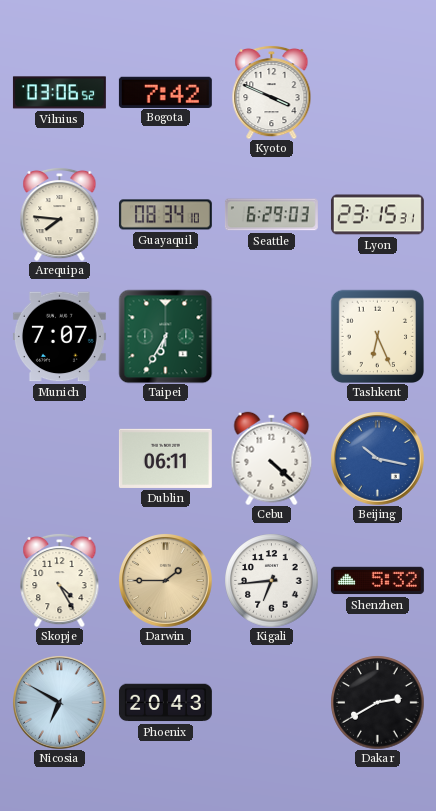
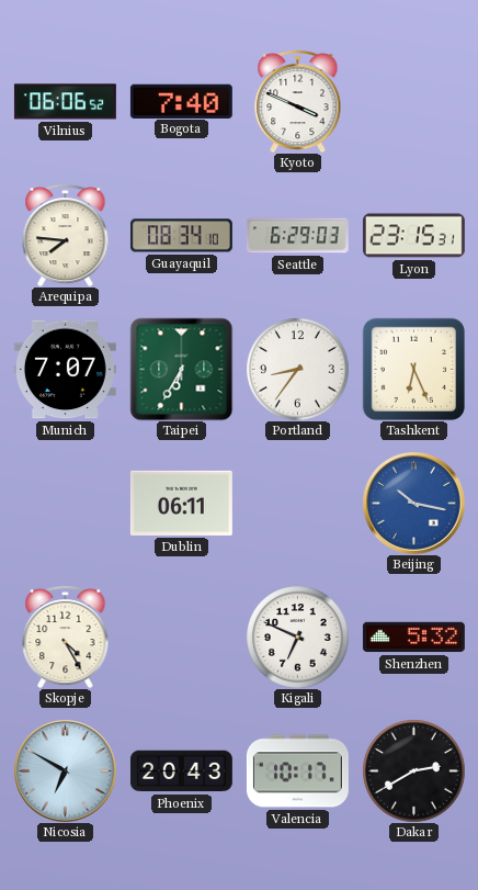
Vilnius: 03:06 -> 06:06 (65, 102)
Bogota: 7:42 -> 7:40 (181, 101)
Portland: none -> 8:36 (297, 369)
Cebu: 4:22 -> none (272, 458)
Darwin: 1:45 -> none (166, 581)
Kigali: 6:44 -> 6:49 (297, 636)
Valencia: none -> 10:17 (297, 771)
